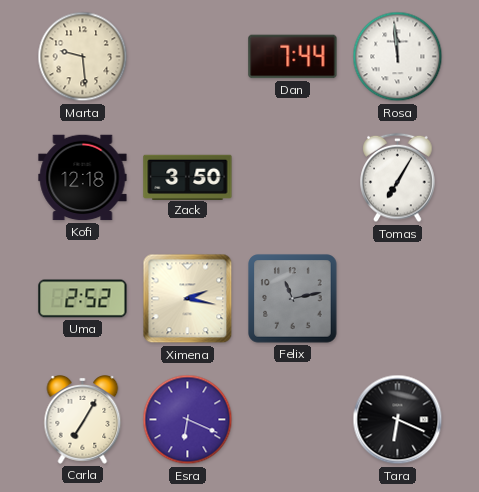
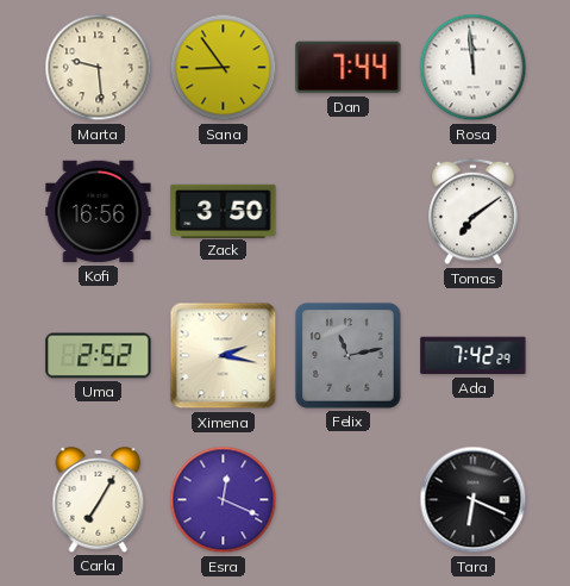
Sana: none -> 8:54 (224, 68)
Kofi: 12:18 -> 16:56 (99, 212)
Tomas: 7:05 -> 7:09 (474, 212)
Ada: none -> 7:42 (474, 356)
Esra: 6:19 -> 12:19 (224, 500)
